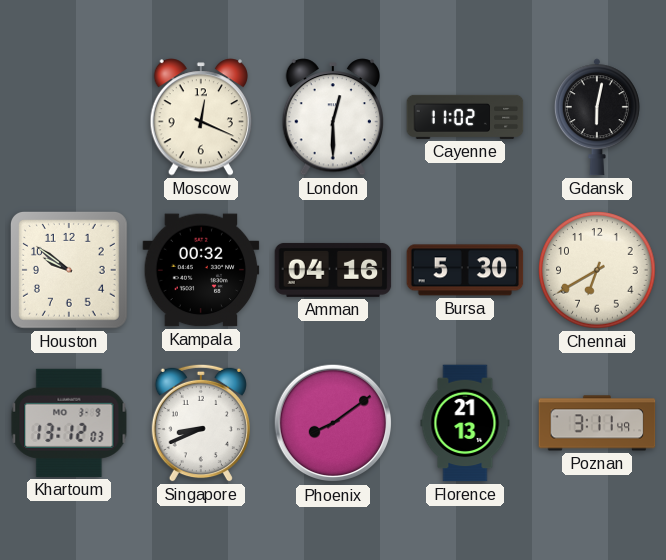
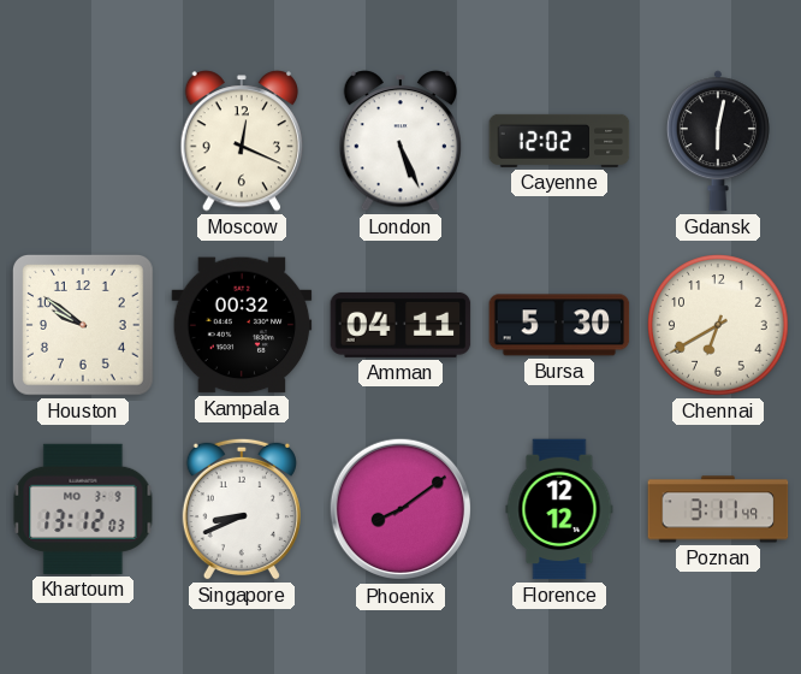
London: 12:30 -> 5:26 (399, 141)
Cayenne: 11:02 -> 12:02 (559, 141)
Amman: 04:16 -> 04:11 (400, 325)
Florence: 21:13 -> 12:12 (559, 509)
